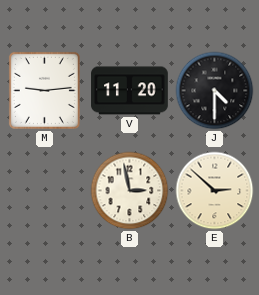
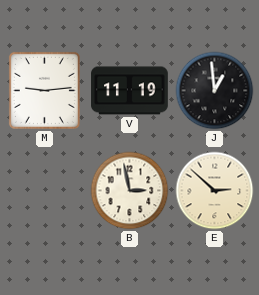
V: 11:20 -> 11:19 (130, 91)
J: 4:30 -> 12:59 (215, 91)
